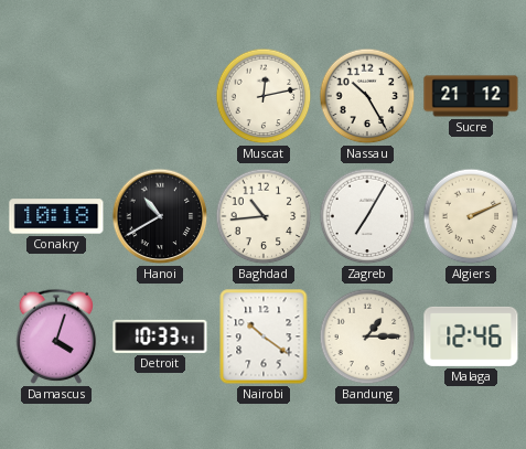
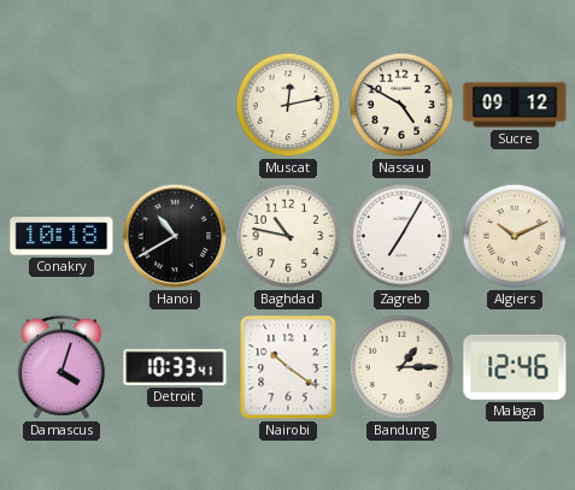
Nassau: 10:25 -> 4:50 (401, 105)
Sucre: 21:12 -> 09:12 (515, 105)
Baghdad: 10:44 -> 10:47 (288, 236)
Algiers: 2:11 -> 10:11 (515, 236)
